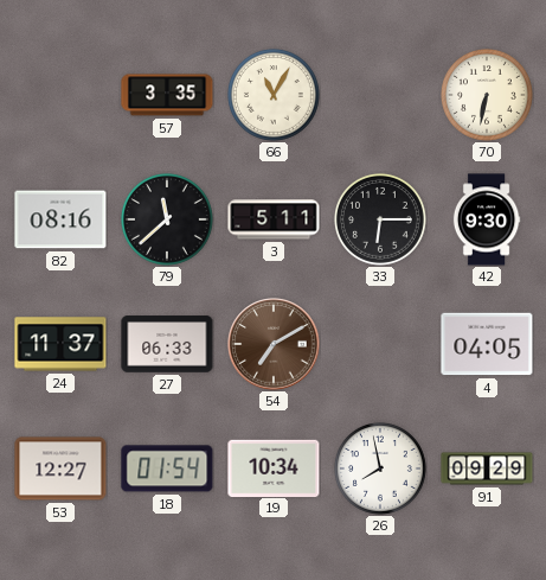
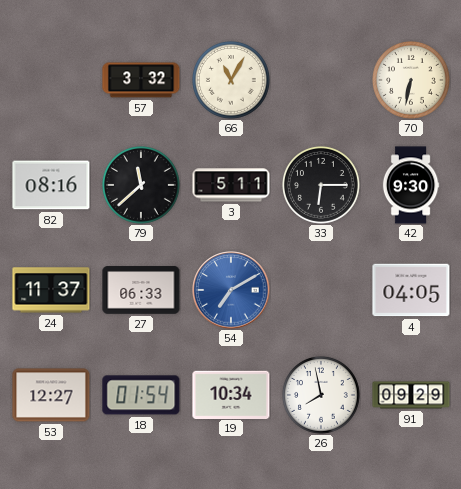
57: 3:35 -> 3:32 (141, 80)
54 dial: brown -> blue (231, 290)
